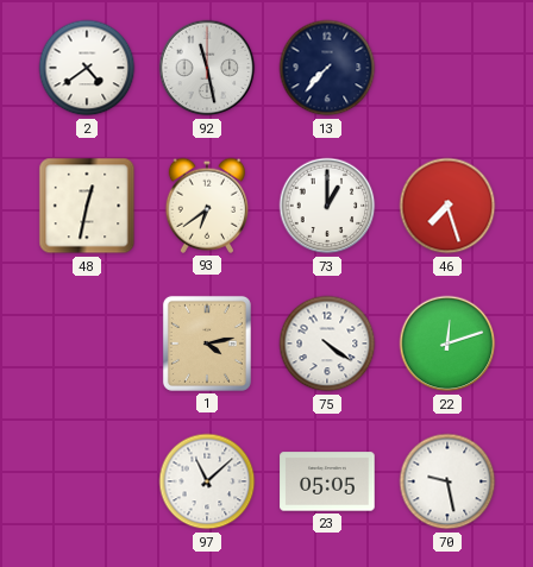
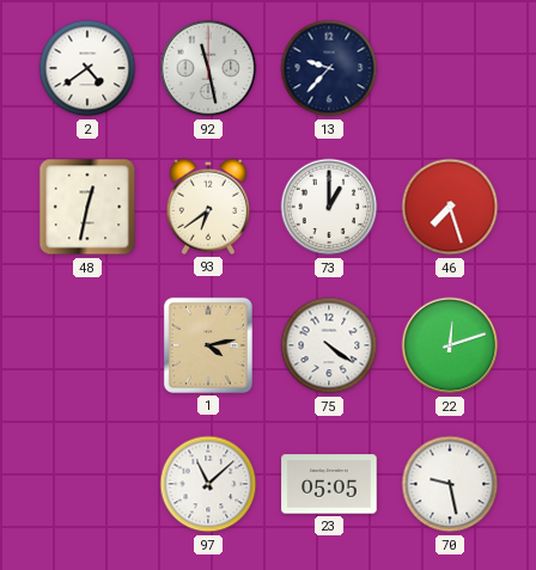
13: 7:37 -> 9:37 (329, 68)
